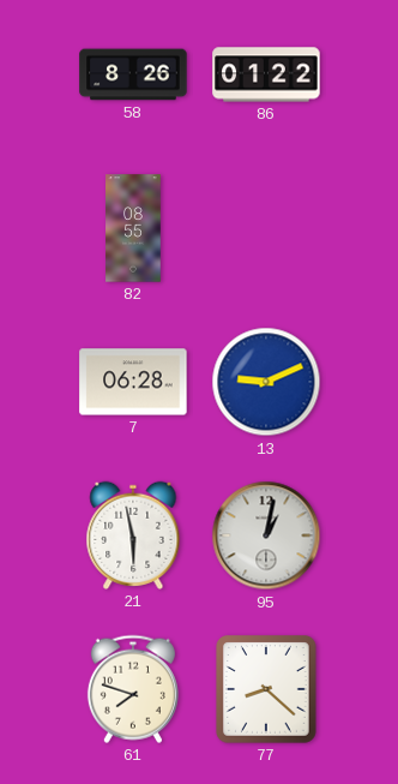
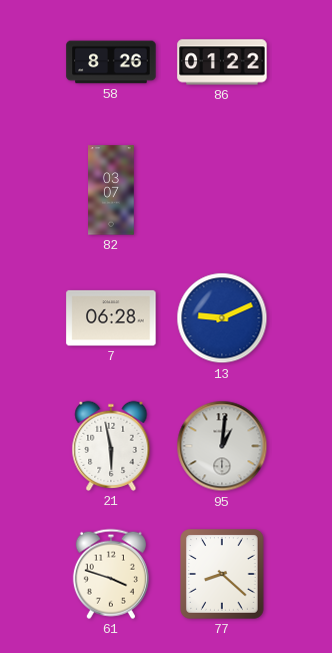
82: 08:55 -> 03:07 (111, 190)
95: 1:02 -> 1:01 (222, 446)
61: 7:48 -> 3:48 (111, 574)
